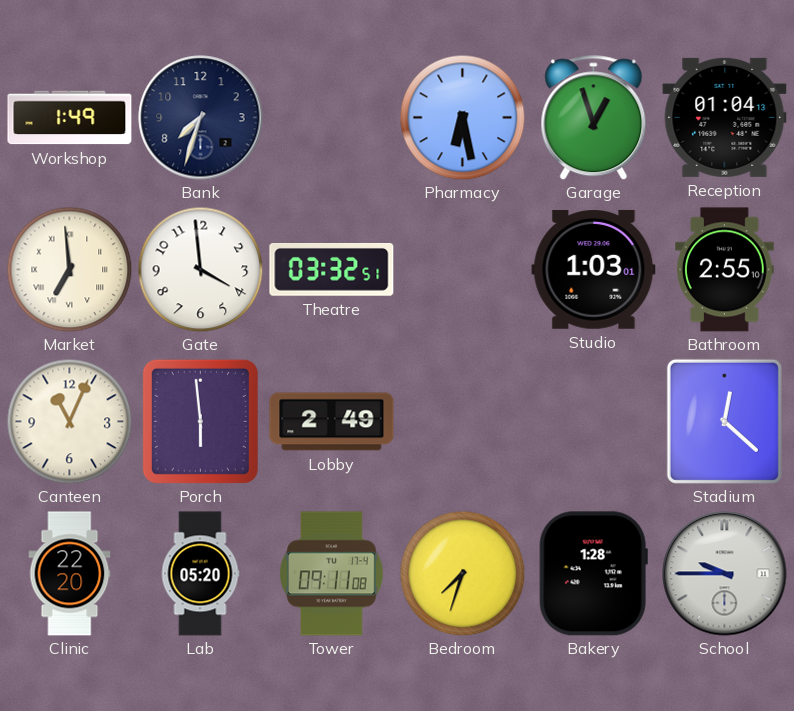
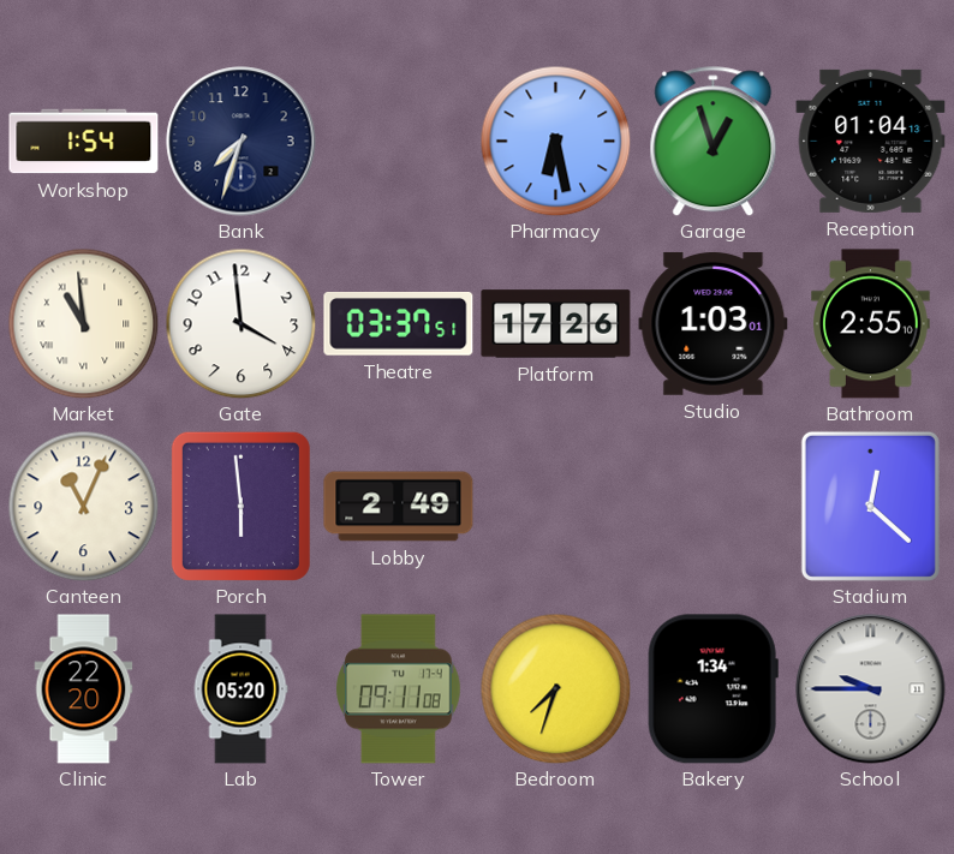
Workshop: 1:49 -> 1:54 (84, 142)
Market: 6:59 -> 10:59 (83, 323)
Theatre: 03:32 -> 03:37 (399, 324)
Platform: none -> 17:26 (556, 324)
Bakery: 1:28 -> 1:34 (712, 689)
